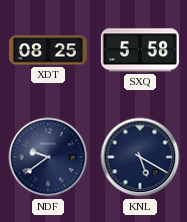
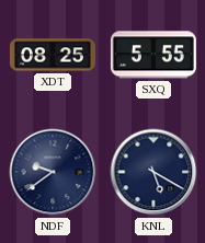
SXQ: 5:58 -> 5:55 (153, 55)
